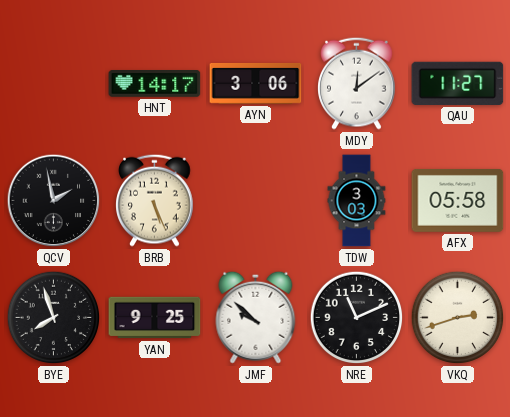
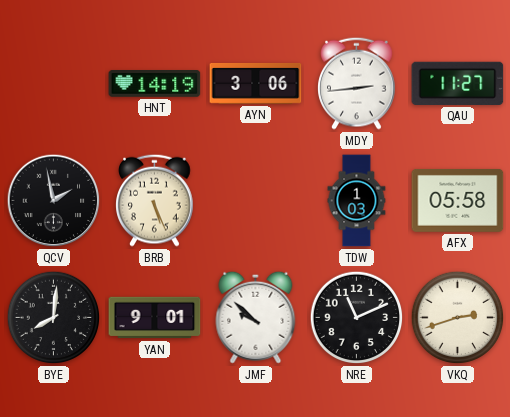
HNT: 14:17 -> 14:19 (155, 84)
MDY: 12:09 -> 2:44 (357, 83)
TDW: 3:03 -> 1:03 (357, 201)
BYE: 7:57 -> 8:01 (54, 318)
YAN: 9:25 -> 9:01 (155, 318)
